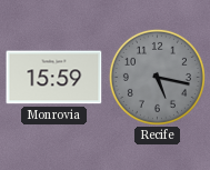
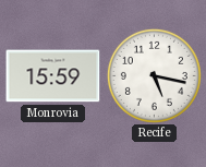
Recife dial: grey -> white (154, 75)
